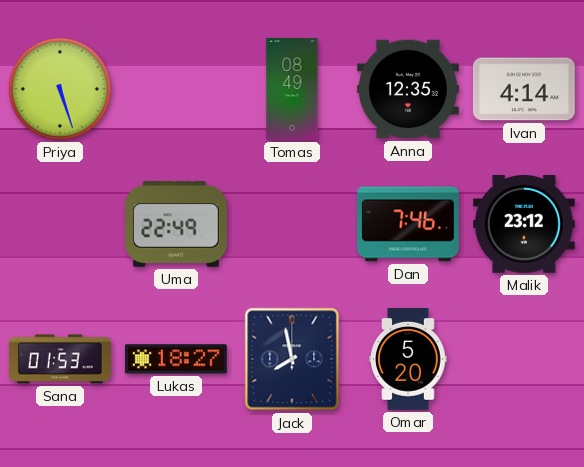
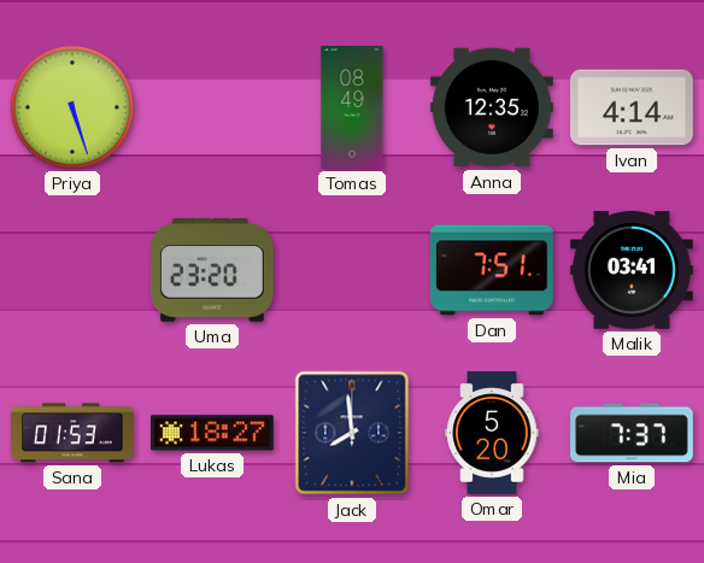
Uma: 22:49 -> 23:20 (212, 271)
Dan: 7:46 -> 7:51 (492, 270)
Malik: 23:12 -> 03:41 (632, 271)
Jack: 7:58 -> 7:59 (352, 433)
Mia: none -> 7:37 (633, 433)
